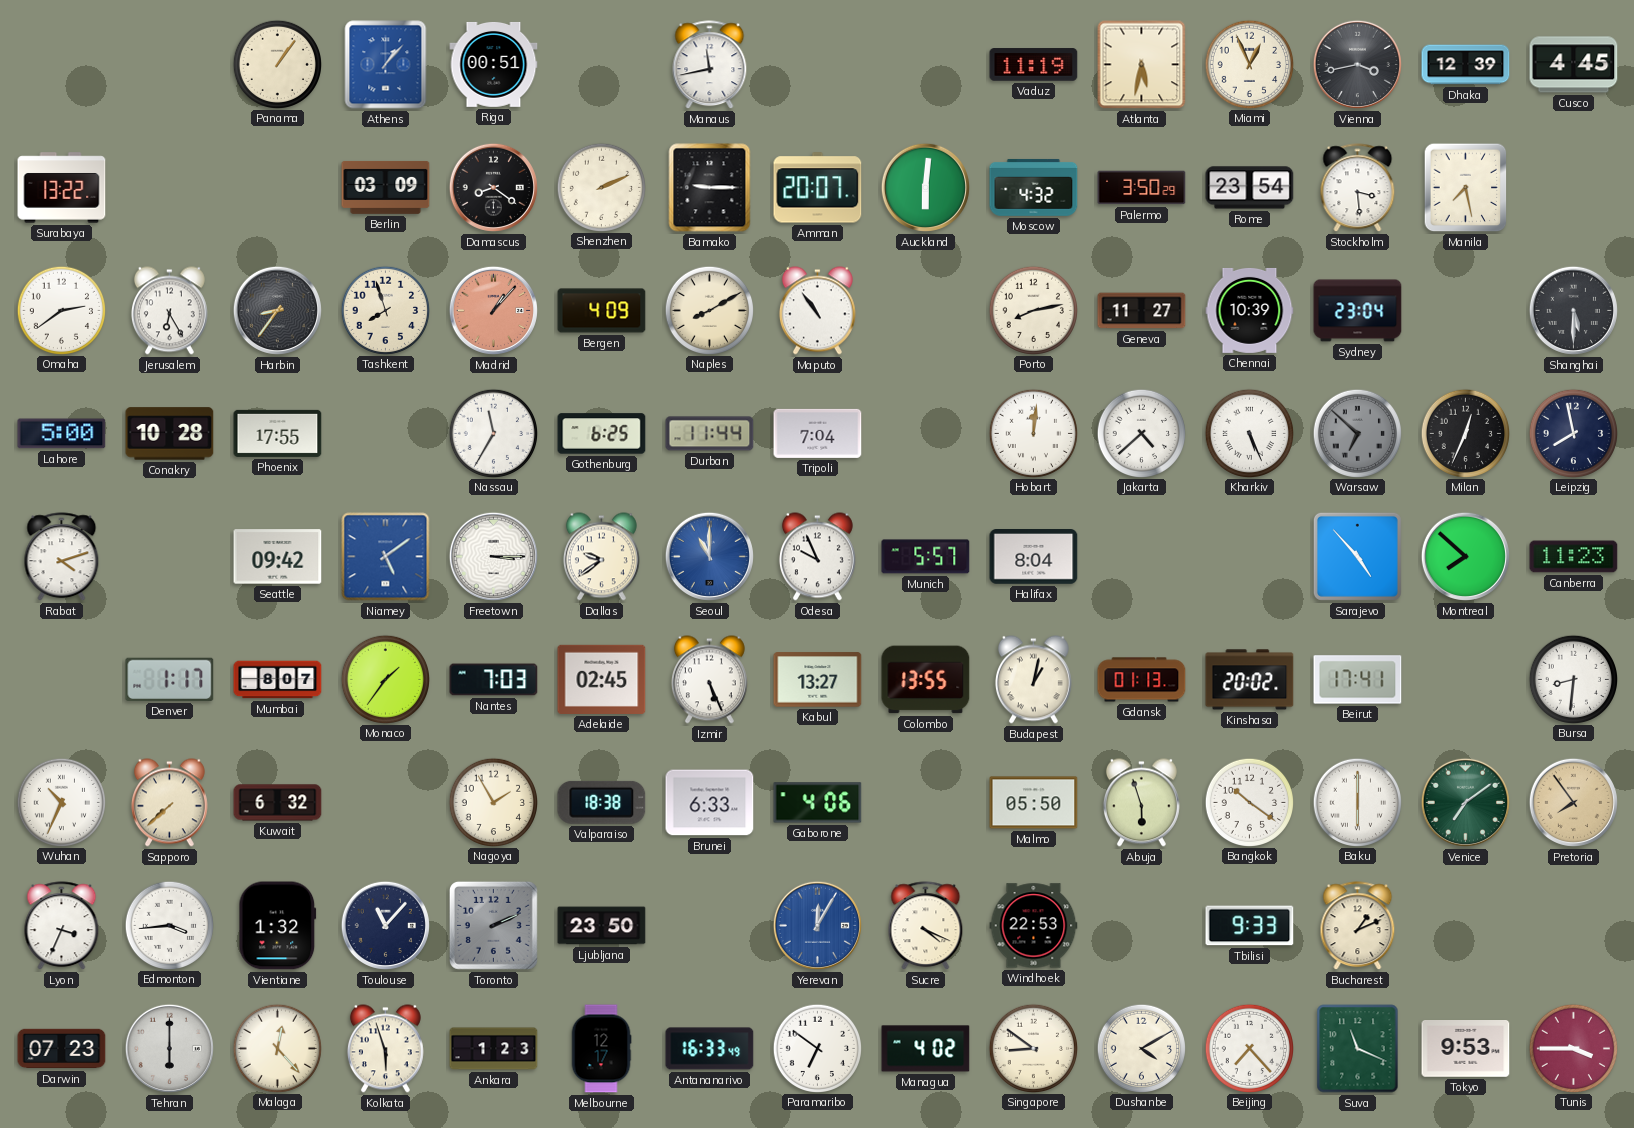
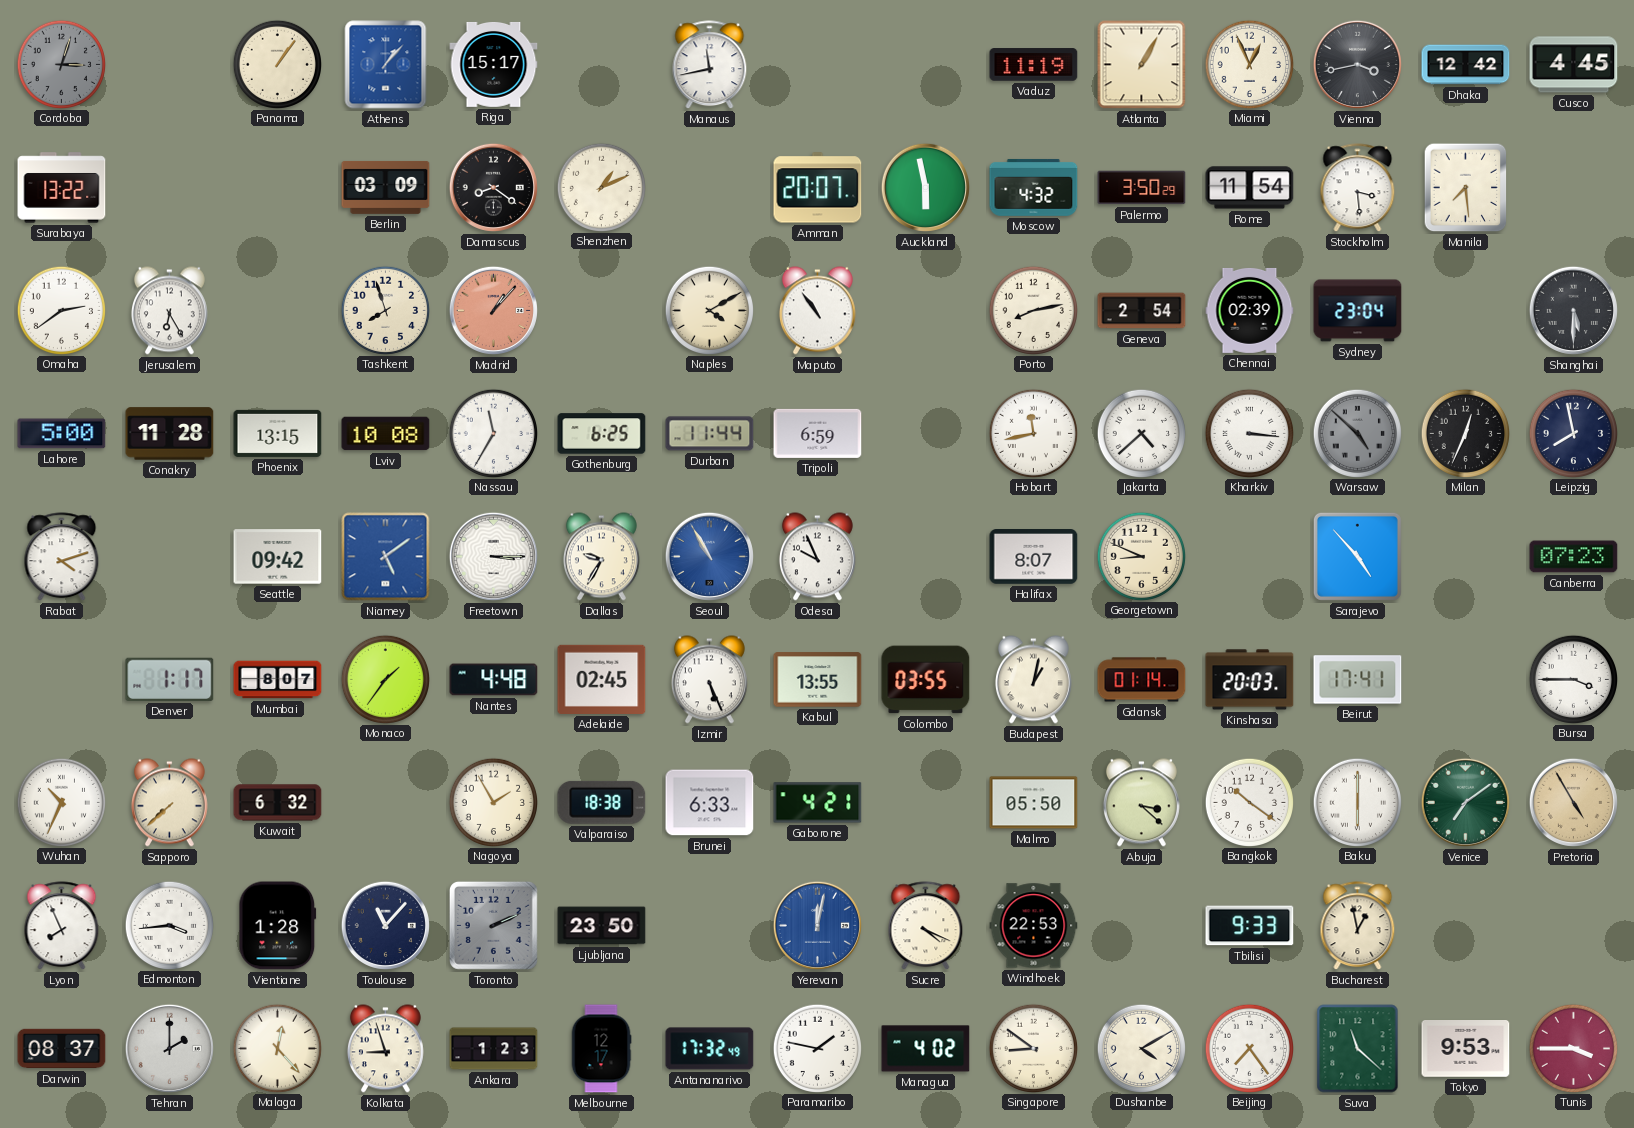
Cordoba: none -> 3:03 (61, 64)
Riga: 00:51 -> 15:17 (494, 65)
Atlanta: 5:32 -> 1:05 (1142, 65)
Dhaka: 12:39 -> 12:42 (1466, 65)
Shenzhen: 2:11 -> 1:11 (601, 187)
Bamako: 9:15 -> none (710, 188)
Auckland: 6:01 -> 5:58 (925, 187)
Rome: 23:54 -> 11:54 (1250, 188)
Manila: 7:28 -> 7:29 (1466, 188)
Harbin: 8:36 -> none (277, 310)
Bergen: 4:09 -> none (602, 311)
Naples: 8:10 -> 4:10 (709, 310)
Geneva: 11:27 -> 2:54 (1142, 311)
Chennai: 10:39 -> 02:39 (1250, 310)
Conakry: 10:28 -> 11:28 (170, 434)
Phoenix: 17:55 -> 13:15 (278, 433)
Lviv: none -> 10:08 (386, 434)
Tripoli: 7:04 -> 6:59 (818, 433)
Hobart: 12:01 -> 11:43 (1033, 433)
Kharkiv: 5:26 -> 3:16 (1249, 433)
Warsaw: 6:52 -> 4:52 (1357, 433)
Dallas: 9:39 -> 9:35 (601, 557)
Seoul: 11:00 -> 10:55 (709, 556)
Munich: 5:57 -> none (926, 557)
Halifax: 8:04 -> 8:07 (1034, 557)
Georgetown: none -> 8:49 (1141, 556)
Montreal: 7:52 -> none (1465, 556)
Canberra: 11:23 -> 07:23 (1574, 557)
Nantes: 7:03 -> 4:48 (494, 680)
Kabul: 13:27 -> 13:55 (818, 680)
Colombo: 13:55 -> 03:55 (926, 680)
Gdansk: 01:13 -> 01:14 (1142, 680)
Kinshasa: 20:02 -> 20:03 (1250, 680)
Bursa: 8:31 -> 3:45 (1573, 679)
Gaborone: 4:06 -> 4:21 (818, 803)
Abuja: 5:57 -> 3:22 (1141, 803)
Pretoria: 7:54 -> 4:55 (1573, 802)
Lyon: 3:34 -> 7:56 (62, 926)
Vientiane: 1:32 -> 1:28 (278, 926)
Yerevan: 12:05 -> 12:02 (817, 925)
Bucharest: 1:11 -> 12:58 (1358, 926)
Darwin: 07:23 -> 08:37 (62, 1049)
Tehran: 6:00 -> 2:00 (169, 1048)
Kolkata: 5:57 -> 8:57 (385, 1049)
Antananarivo: 16:33 -> 17:32 (710, 1049)
Paramaribo: 6:51 -> 1:47 (817, 1048)
Beijing: 7:23 -> 7:24 (1249, 1048)
Suva: 11:19 -> 11:22 (1358, 1049)
